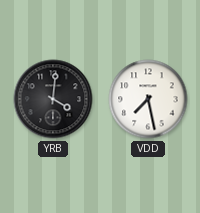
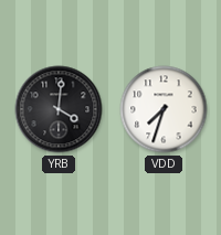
VDD: 7:28 -> 7:33 (164, 109)
